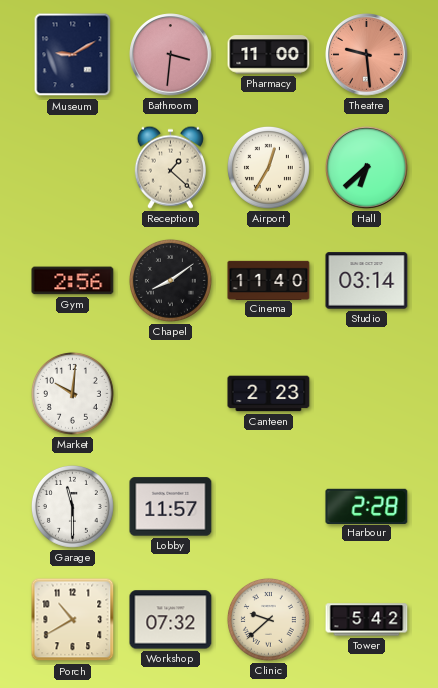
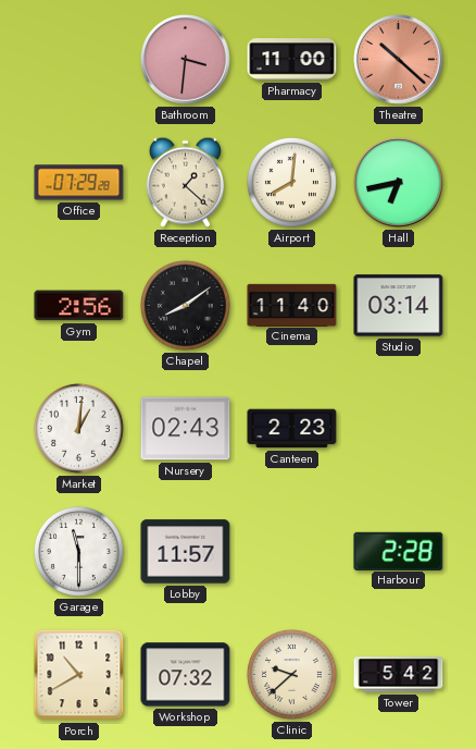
Museum: 9:10 -> none (73, 55)
Theatre: 9:29 -> 10:22 (399, 60)
Office: none -> 07:29 (79, 183)
Airport: 12:35 -> 8:01 (291, 182)
Hall: 6:38 -> 6:43 (399, 183)
Market: 10:01 -> 1:01 (78, 428)
Nursery: none -> 02:43 (186, 429)
